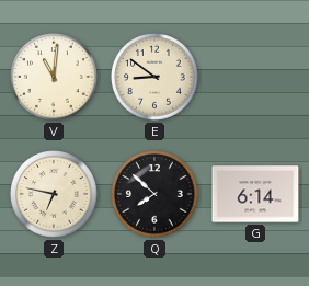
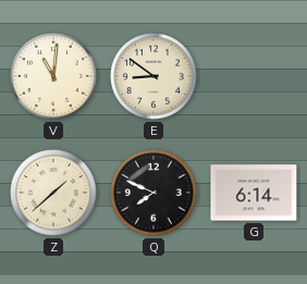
Z: 6:47 -> 1:38 (54, 194)
Q: 7:52 -> 7:49 (155, 194)
